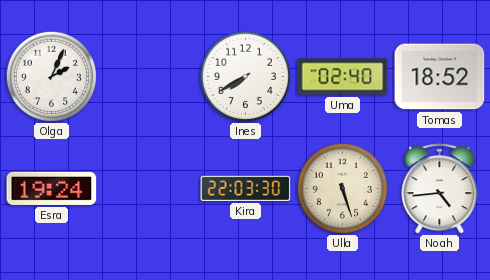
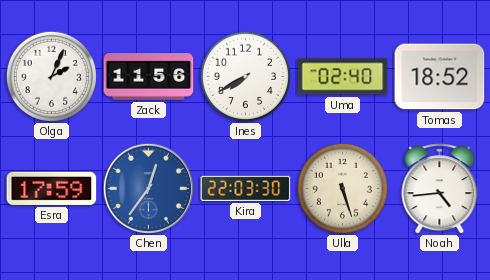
Zack: none -> 11:56 (149, 77)
Esra: 19:24 -> 17:59 (52, 188)
Chen: none -> 12:36 (148, 188)
